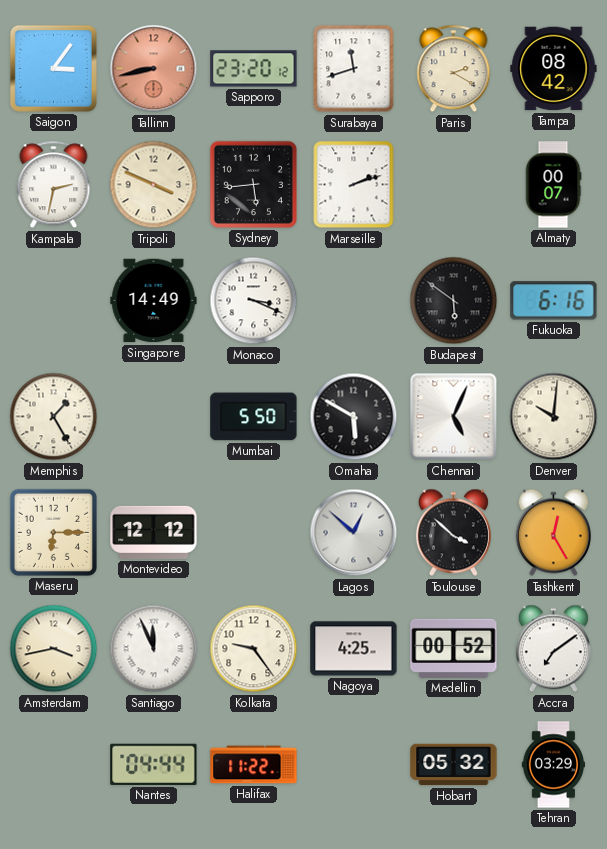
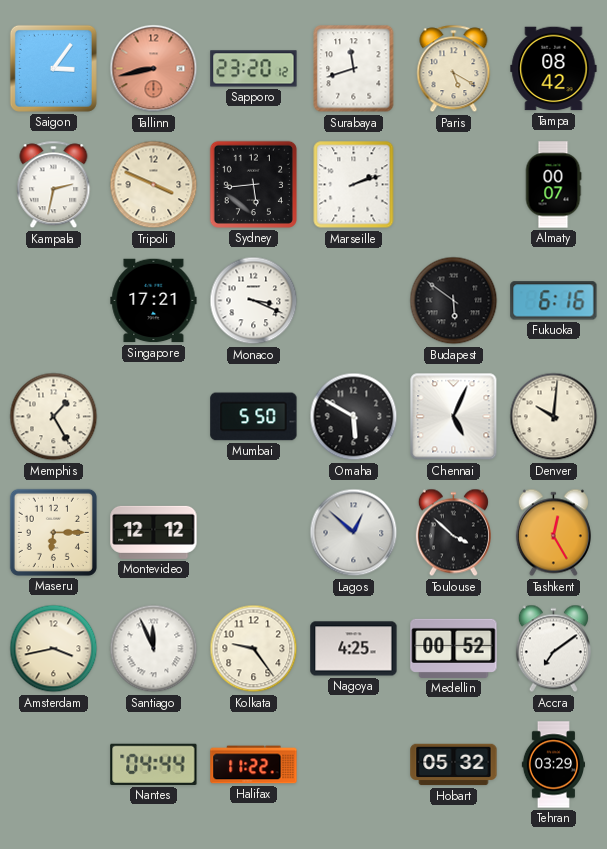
Paris: 2:20 -> 5:20 (454, 69)
Singapore: 14:49 -> 17:21 (154, 301)
